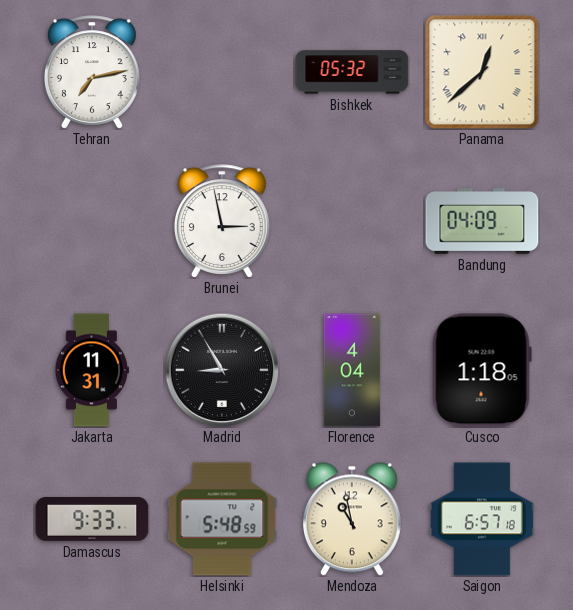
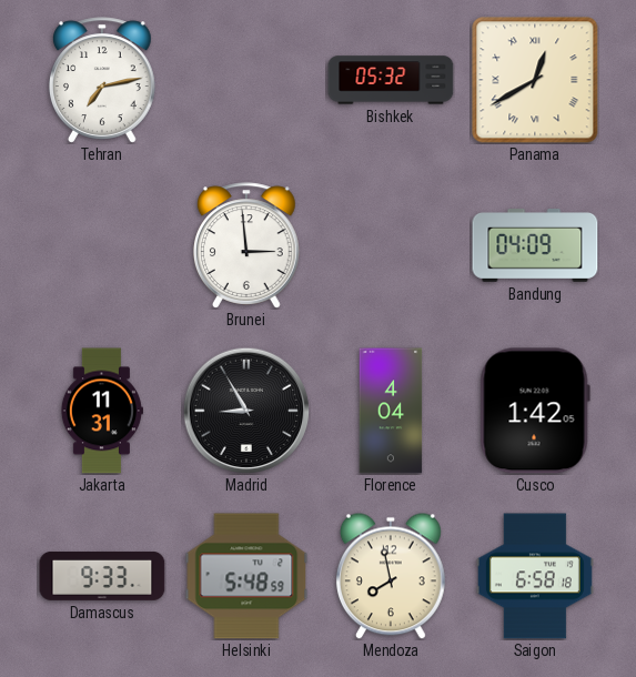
Panama: 12:38 -> 12:40 (535, 80)
Brunei: 2:58 -> 2:59 (248, 245)
Cusco: 1:18 -> 1:42 (535, 411)
Mendoza: 10:58 -> 7:58 (391, 576)
Saigon: 6:57 -> 6:58 (535, 576)
